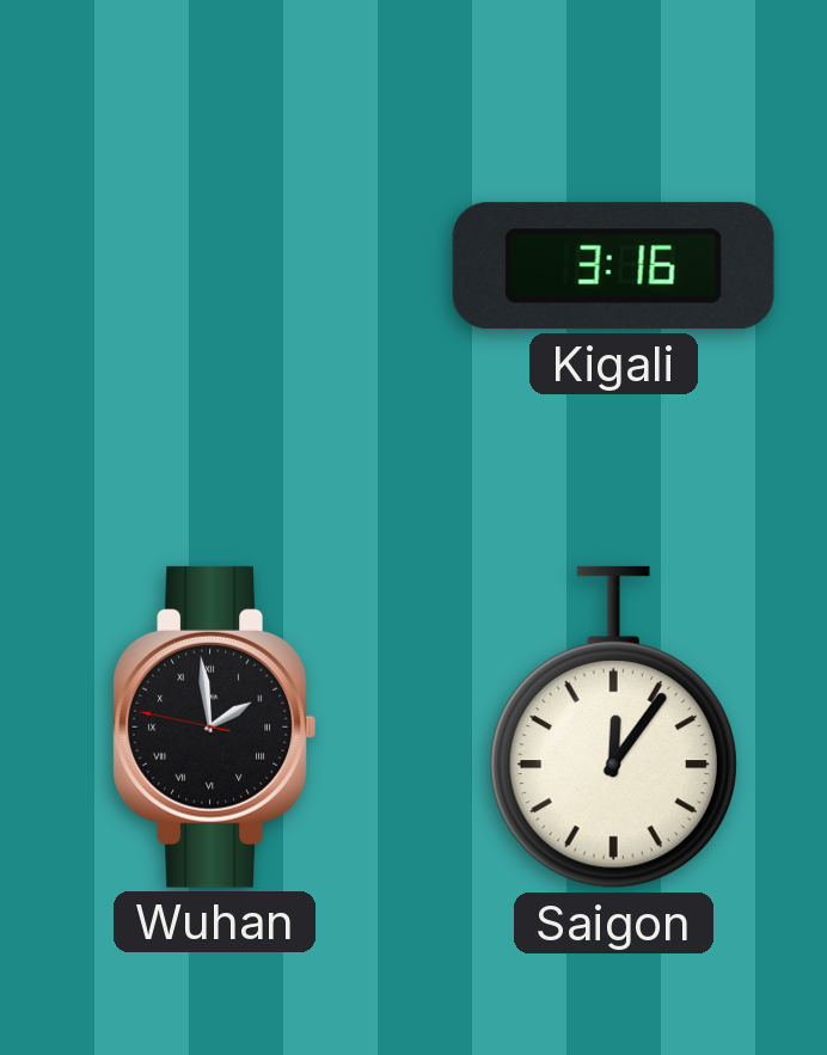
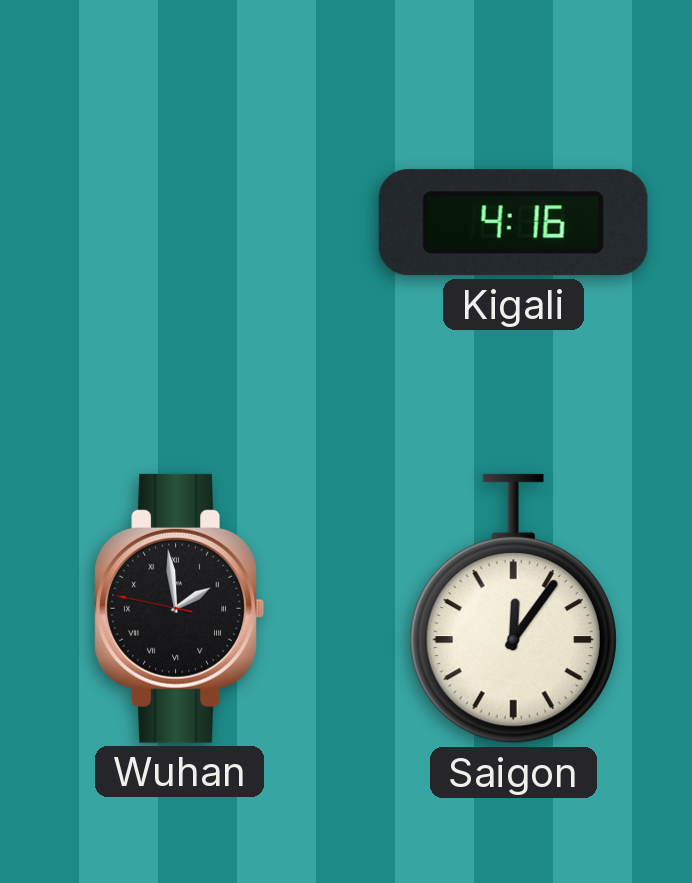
Kigali: 3:16 -> 4:16 (513, 223)
